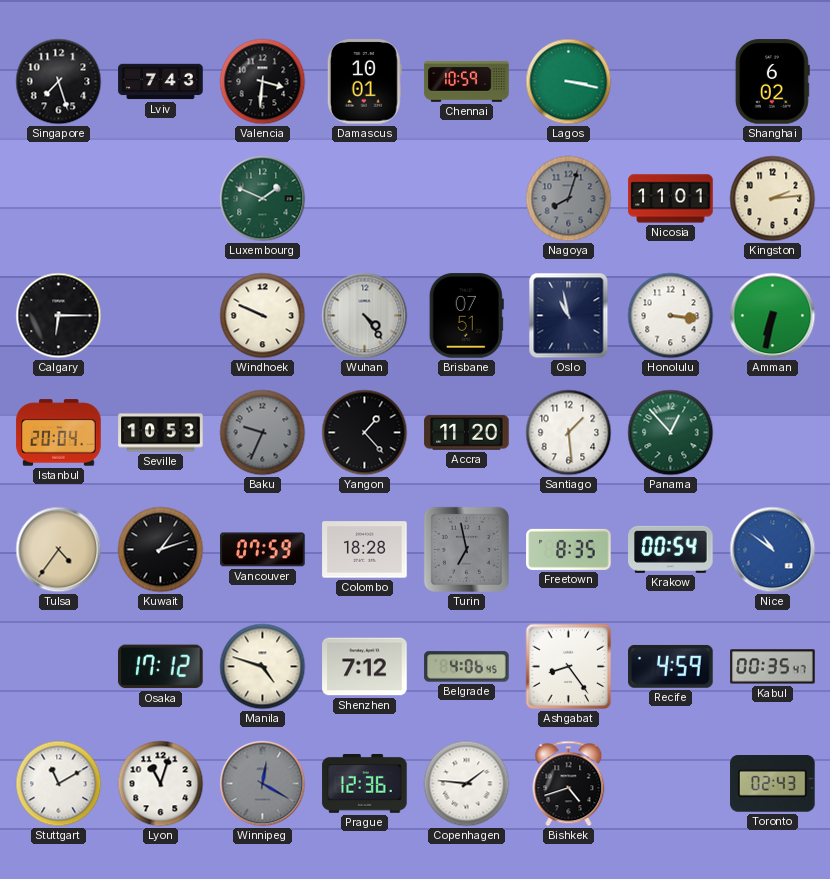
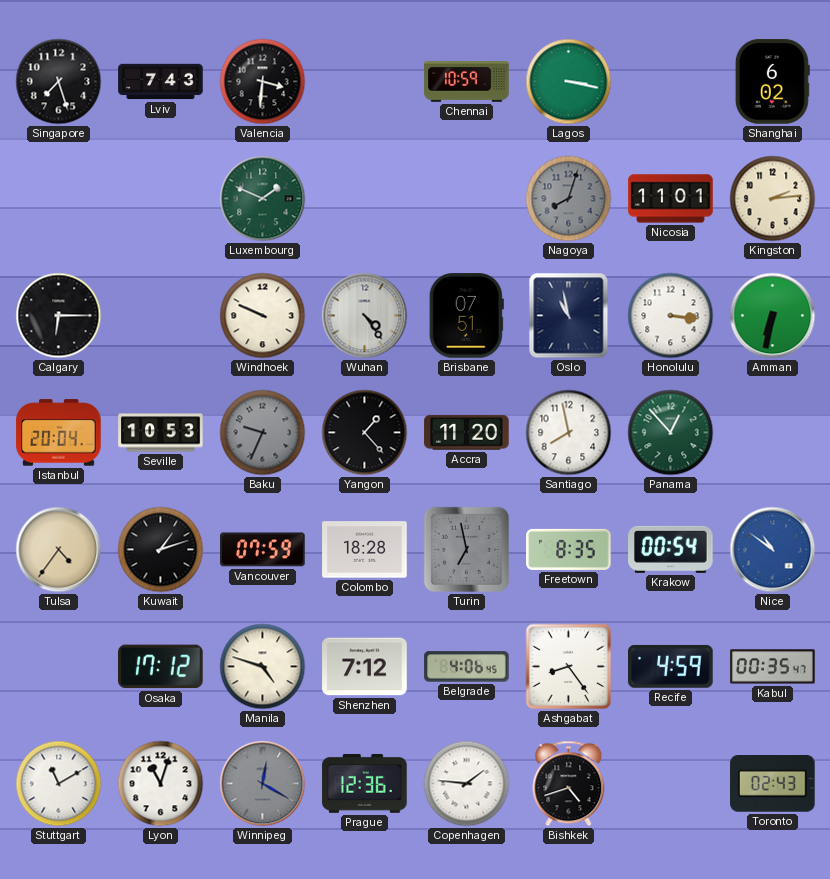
Damascus: 10:01 -> none (364, 82)
Santiago: 1:29 -> 7:58 (569, 433)
